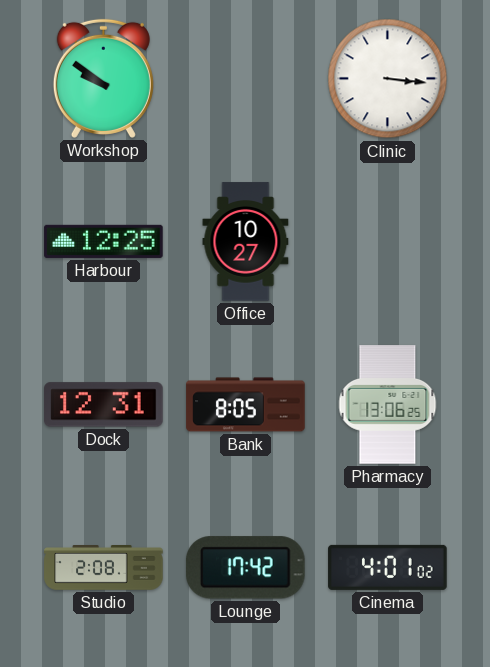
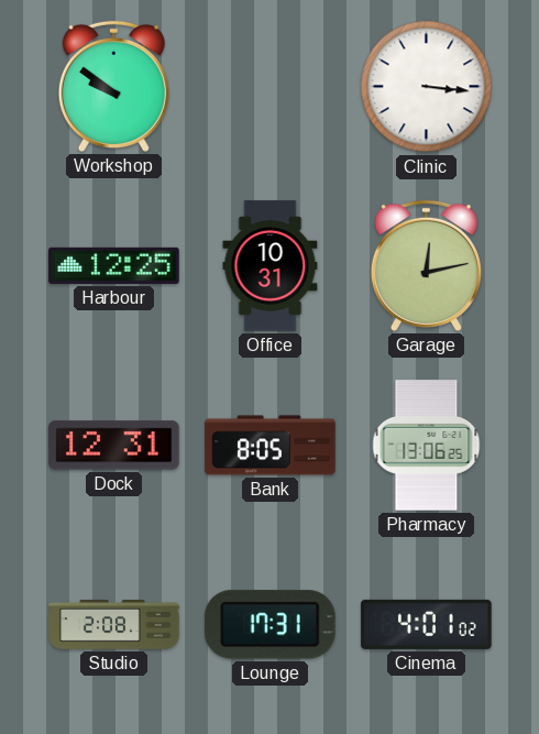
Office: 10:27 -> 10:31 (271, 266)
Garage: none -> 12:13 (426, 265)
Lounge: 17:42 -> 17:31 (269, 625)
